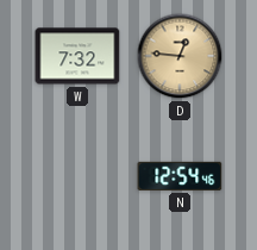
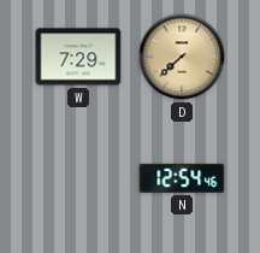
W: 7:32 -> 7:29 (78, 57)
D: 12:46 -> 7:38 (182, 57)
